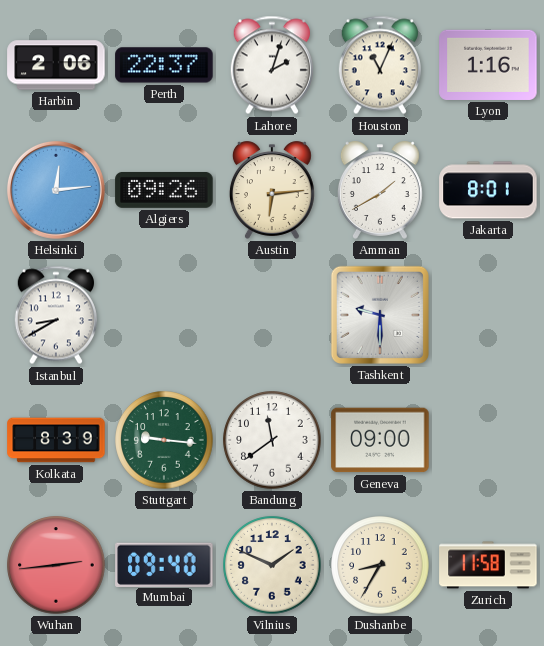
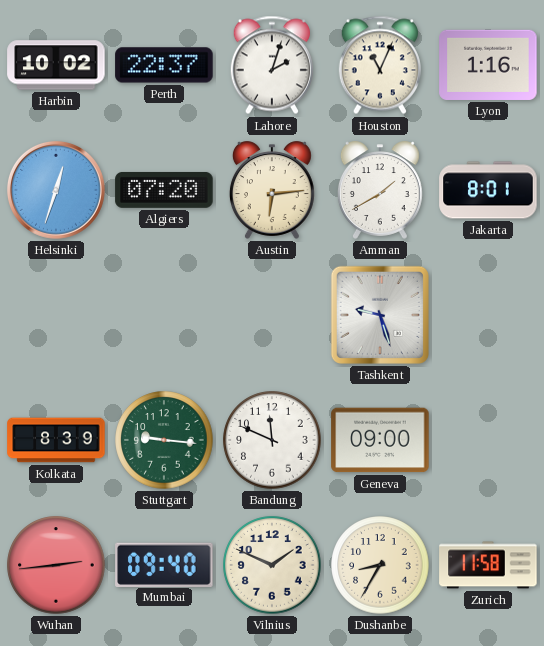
Harbin: 2:06 -> 10:02 (56, 65)
Helsinki: 12:14 -> 12:33 (56, 190)
Algiers: 09:26 -> 07:20 (164, 190)
Istanbul: 8:40 -> none (56, 315)
Tashkent: 9:30 -> 9:27 (380, 315)
Bandung: 11:39 -> 11:49 (272, 440)
